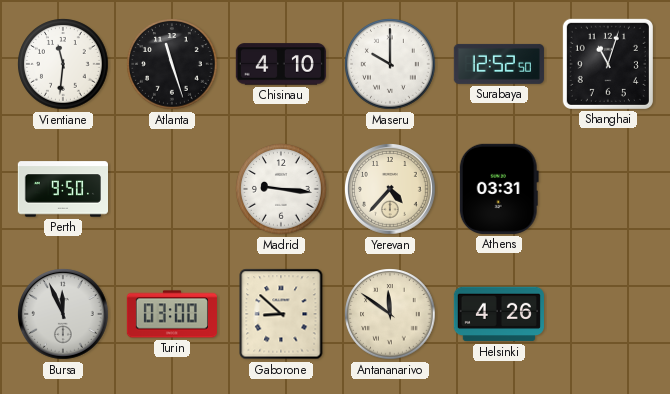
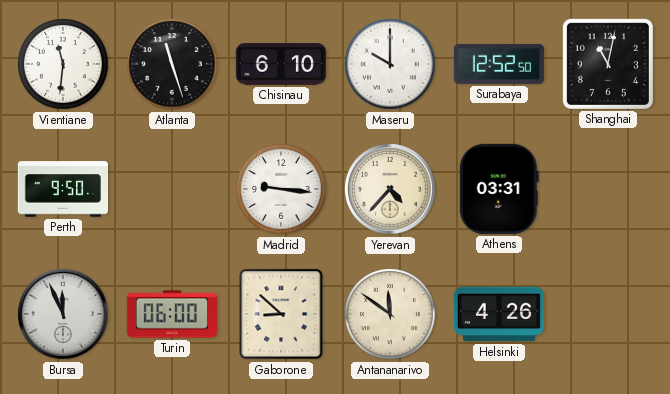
Chisinau: 4:10 -> 6:10 (281, 64)
Shanghai: 11:03 -> 11:02 (608, 64)
Turin: 03:00 -> 06:00 (172, 314)
